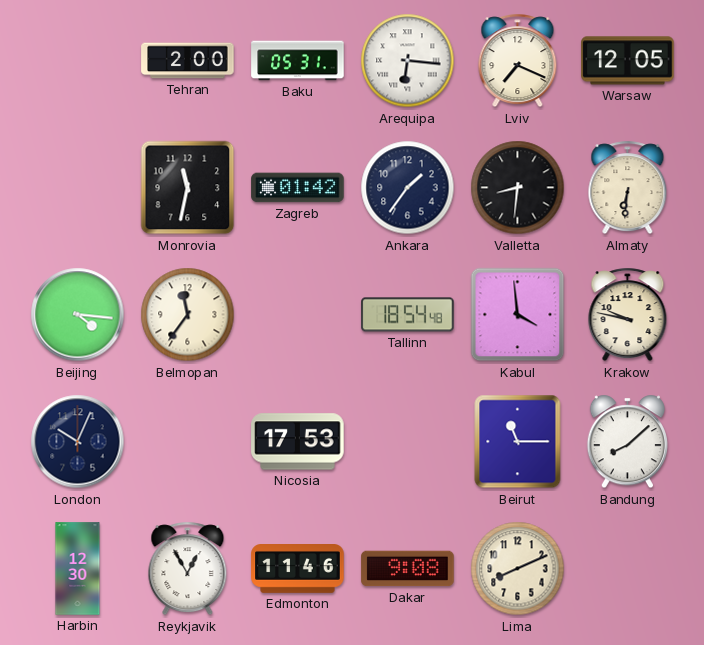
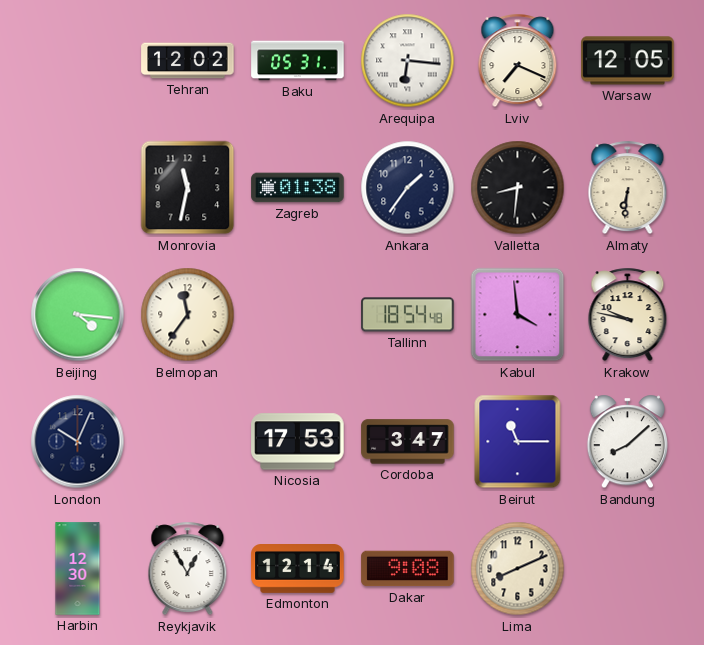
Tehran: 2:00 -> 12:02 (188, 61)
Zagreb: 01:42 -> 01:38 (298, 188)
Cordoba: none -> 3:47 (408, 442)
Edmonton: 11:46 -> 12:14 (298, 569)
